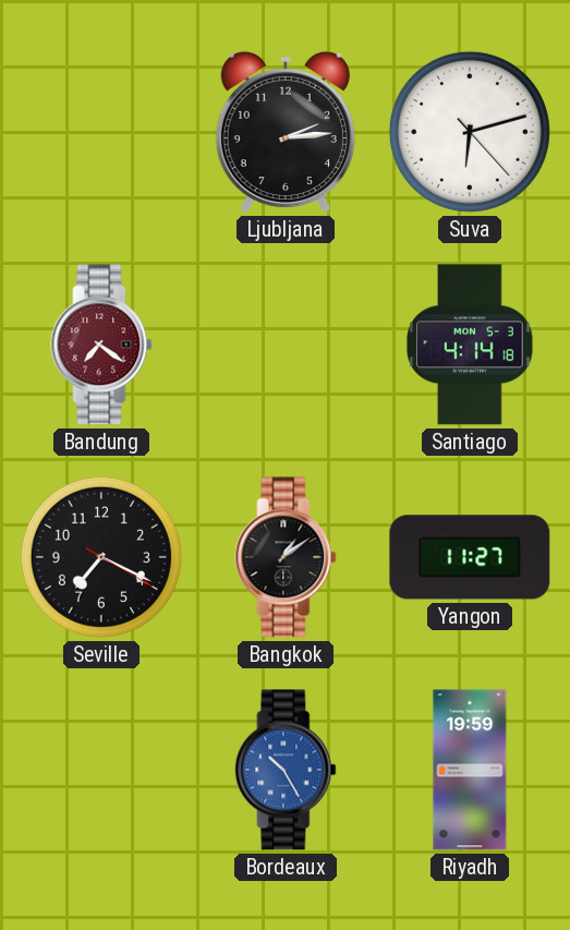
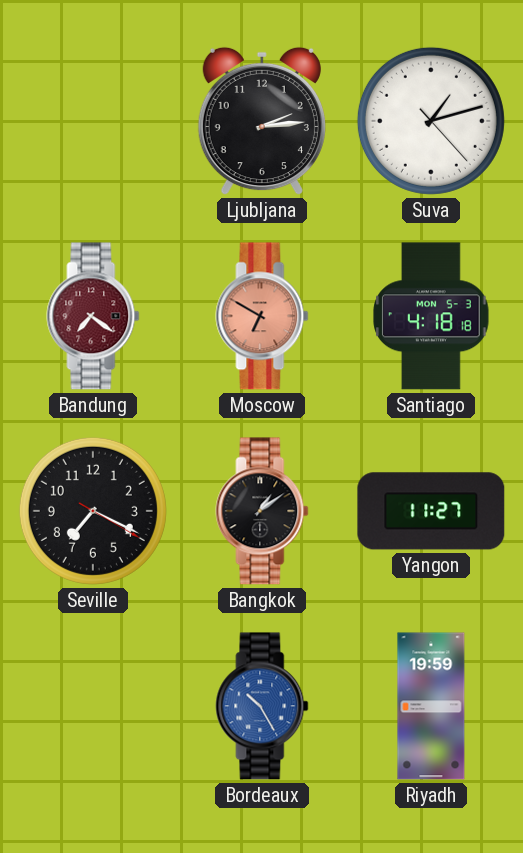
Suva: 6:12 -> 1:12 (431, 121)
Moscow: none -> 6:50 (262, 316)
Santiago: 4:14 -> 4:18 (431, 316)
